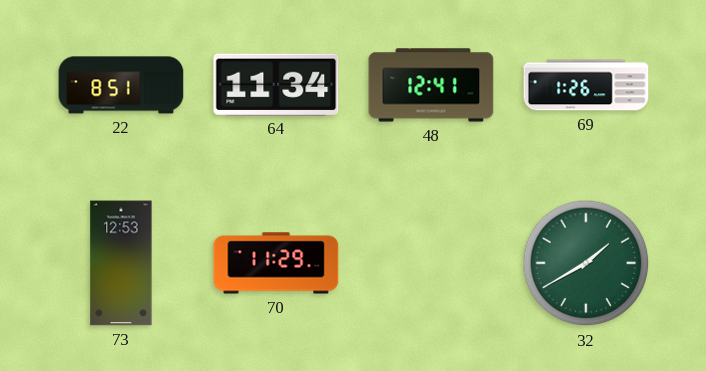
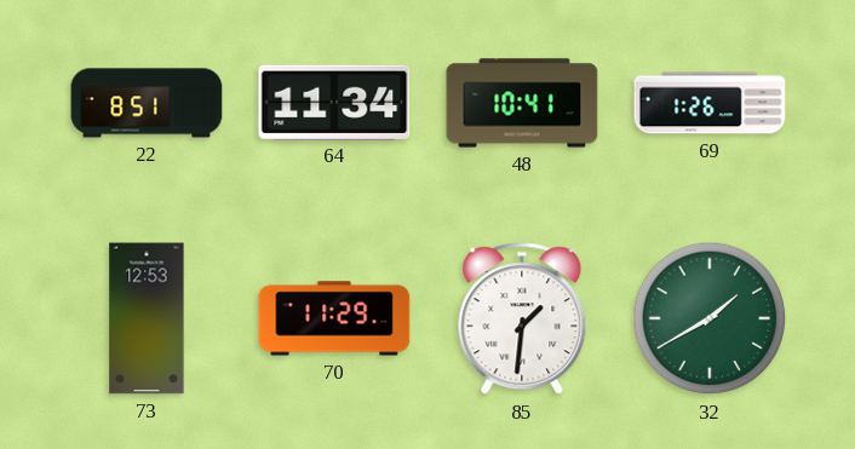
48: 12:41 -> 10:41 (522, 103)
85: none -> 1:31 (522, 320)
